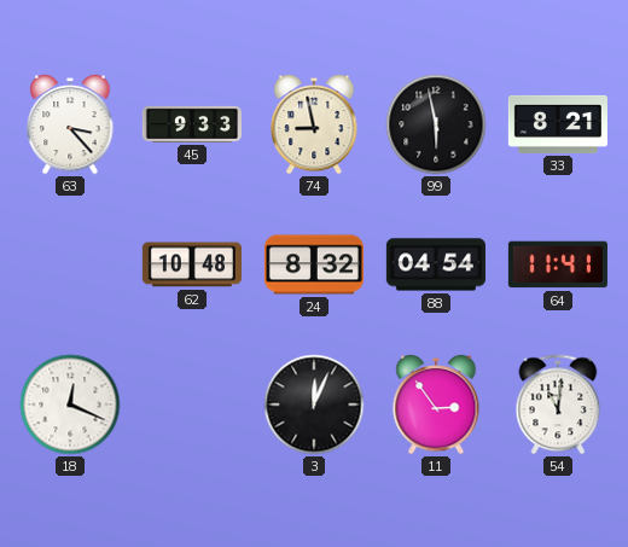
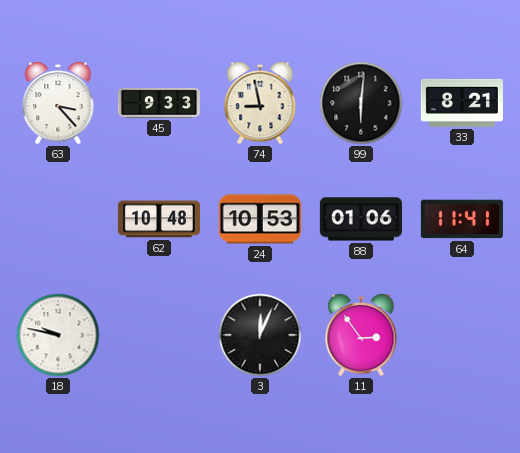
99: 5:58 -> 6:01 (361, 103)
24: 8:32 -> 10:53 (260, 219)
88: 04:54 -> 01:06 (361, 219)
18: 12:19 -> 9:47 (58, 335)
54: 11:01 -> none (558, 405)
